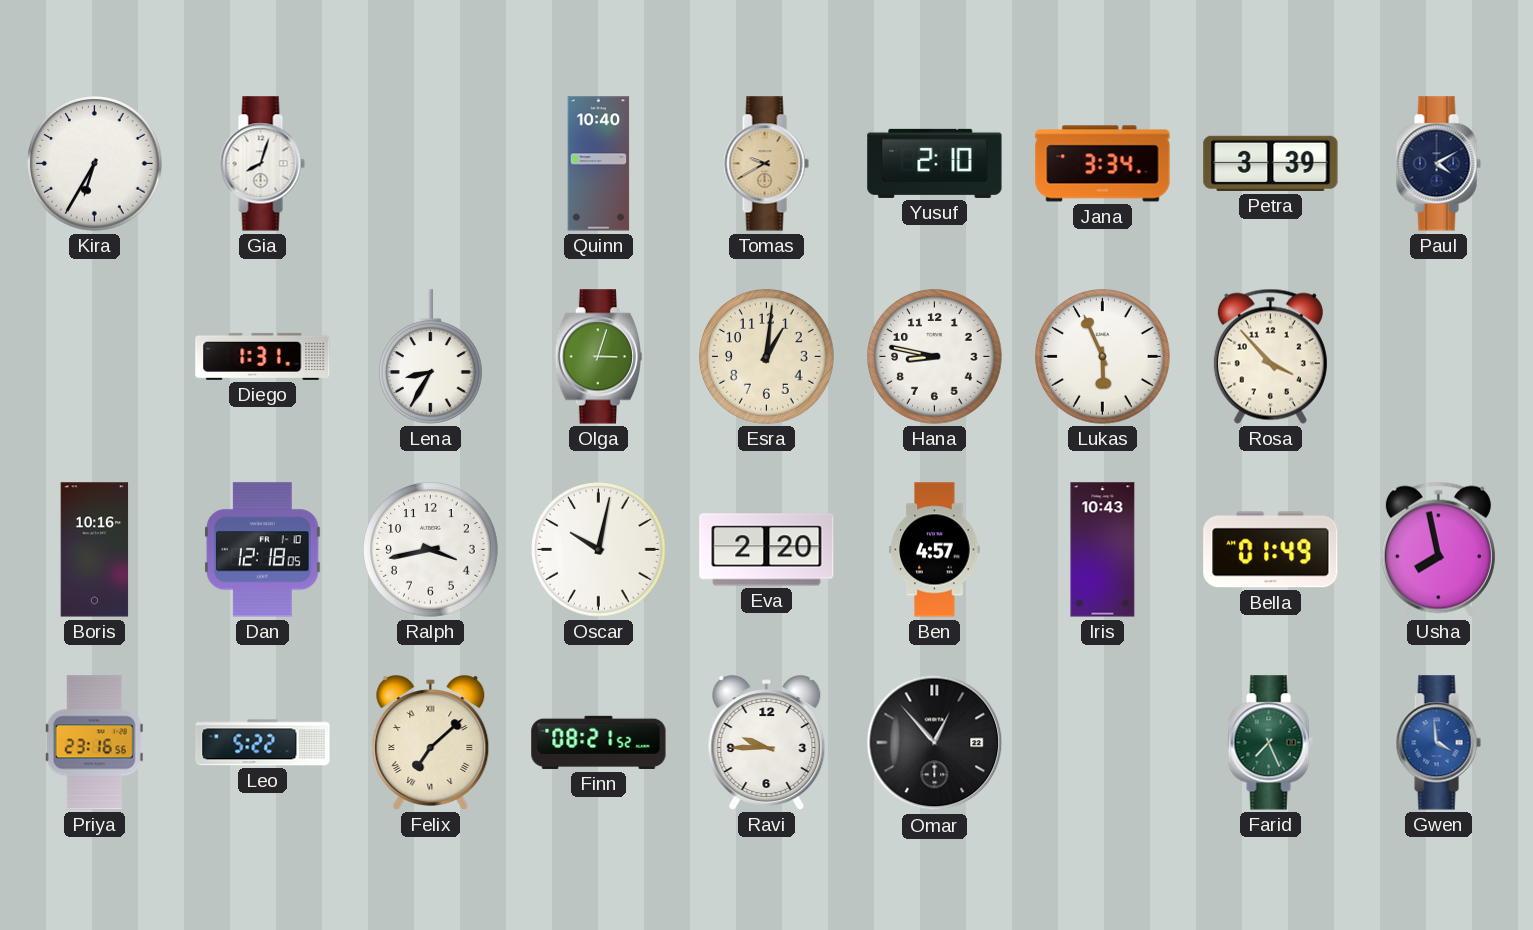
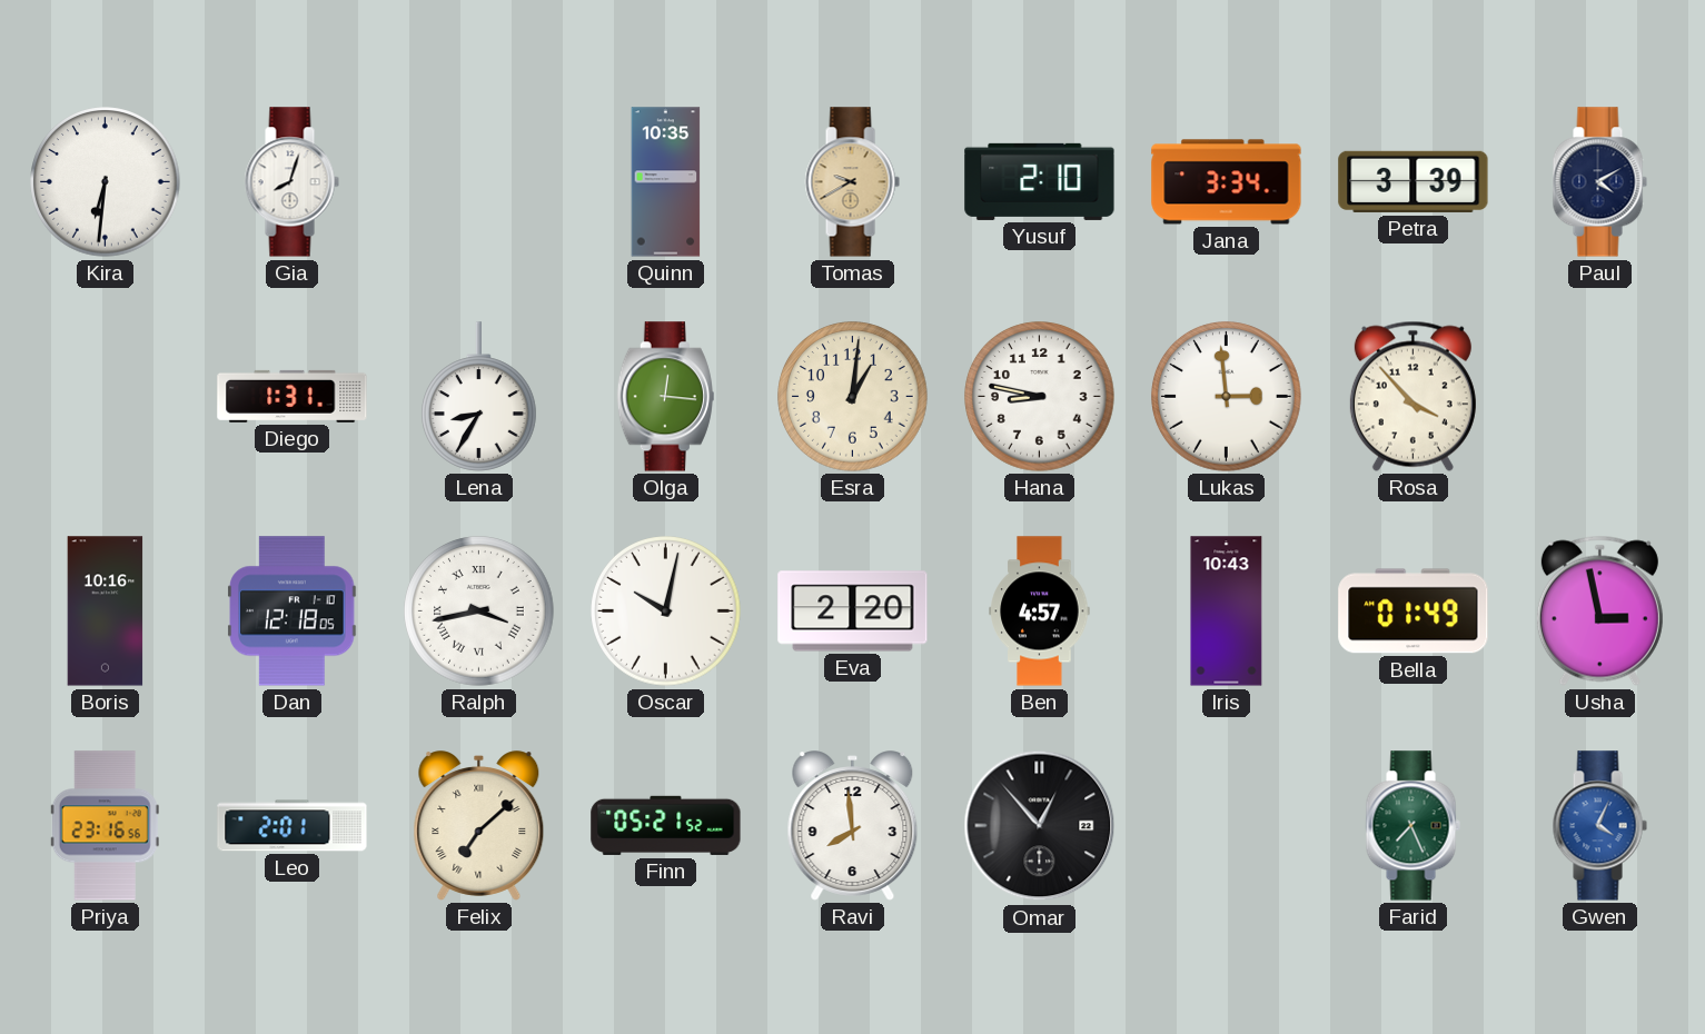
Kira: 6:35 -> 6:31 (106, 182)
Quinn: 10:40 -> 10:35 (666, 182)
Olga: 3:03 -> 12:16 (665, 397)
Lukas: 5:56 -> 2:59 (1227, 397)
Ralph numerals: Arabic -> Roman (479, 612)
Usha: 7:58 -> 2:58 (1599, 610)
Leo: 5:22 -> 2:01 (293, 826)
Finn: 08:21 -> 05:21 (666, 825)
Ravi: 9:45 -> 7:59 (853, 826)
Gwen: 3:59 -> 4:04 (1599, 826)
